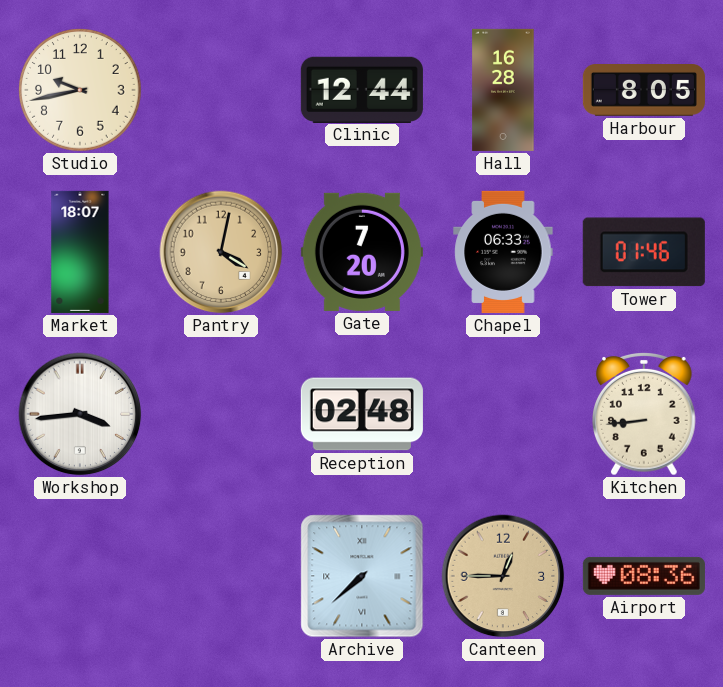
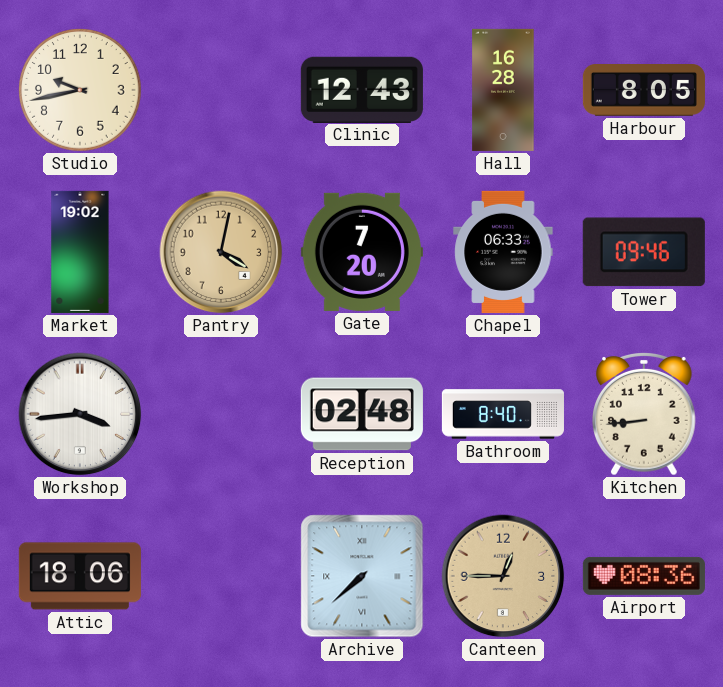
Clinic: 12:44 -> 12:43 (362, 89)
Market: 18:07 -> 19:02 (80, 252)
Tower: 01:46 -> 09:46 (644, 252)
Bathroom: none -> 8:40 (503, 414)
Attic: none -> 18:06 (80, 576)
